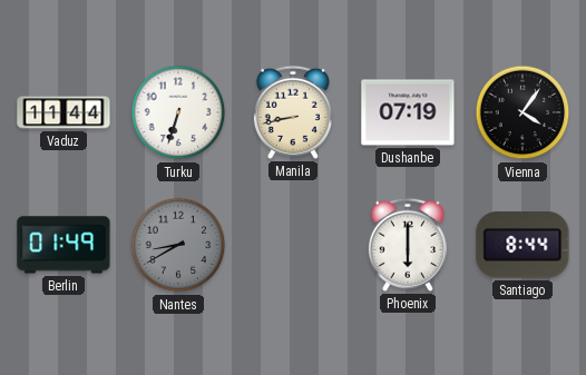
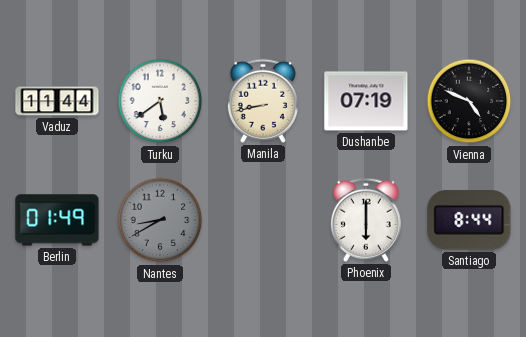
Turku: 6:33 -> 5:39 (160, 101)
Vienna: 4:06 -> 4:49 (469, 101)
